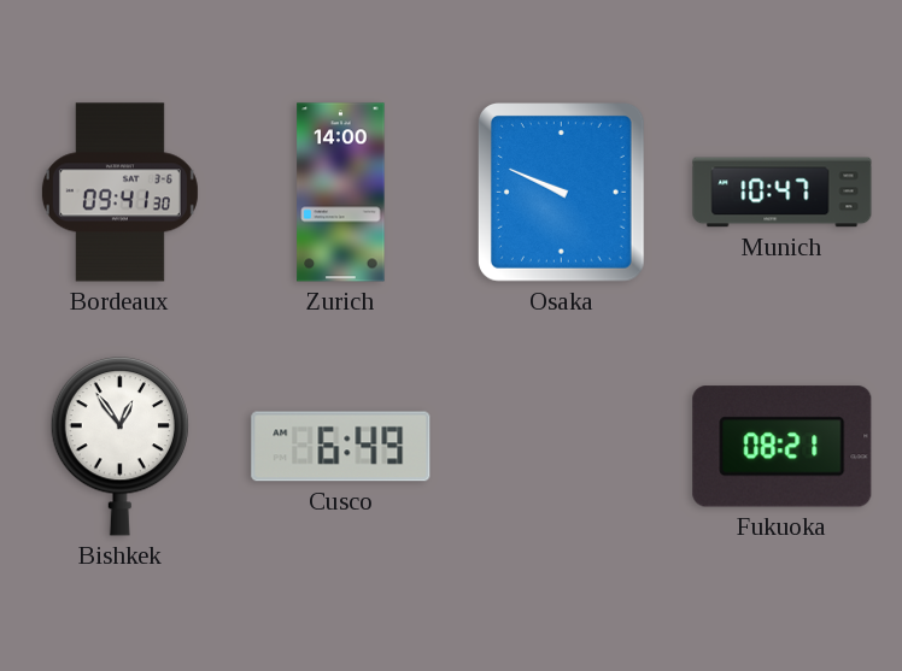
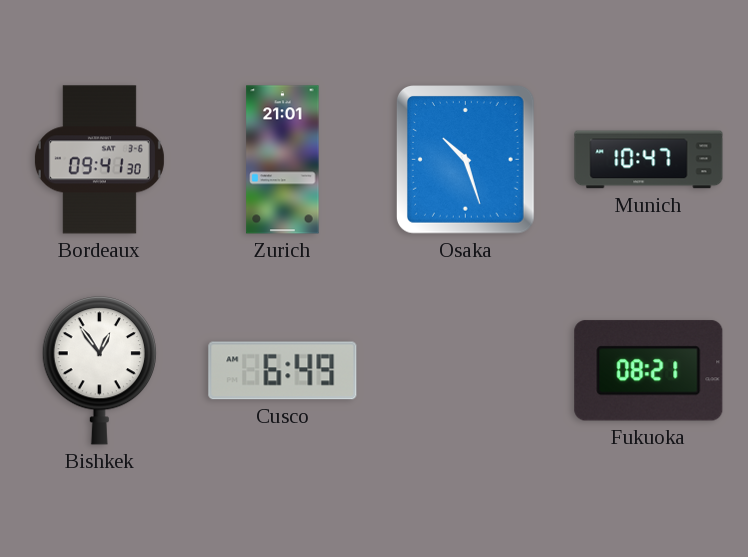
Zurich: 14:00 -> 21:01 (283, 160)
Osaka: 9:49 -> 10:27 (465, 160)
